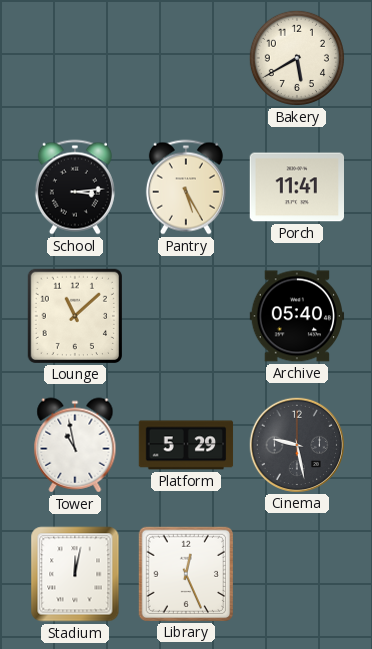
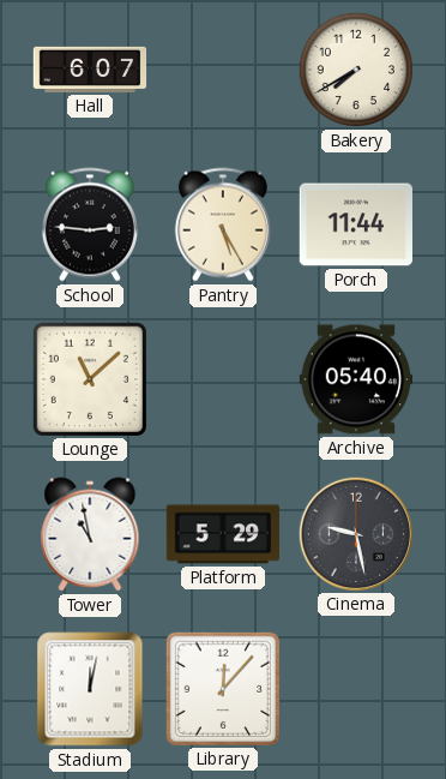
Hall: none -> 6:07 (90, 70)
Bakery: 5:40 -> 7:40 (356, 70)
School: 3:14 -> 2:46 (90, 224)
Porch: 11:41 -> 11:44 (356, 224)
Library: 12:26 -> 12:07 (222, 688)
